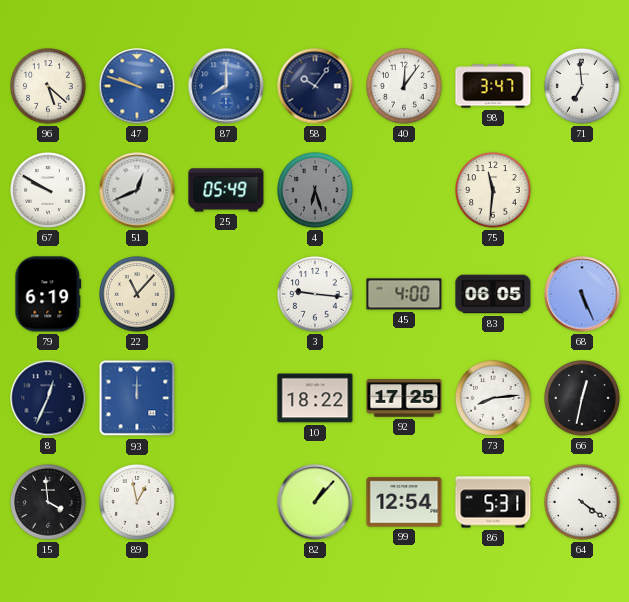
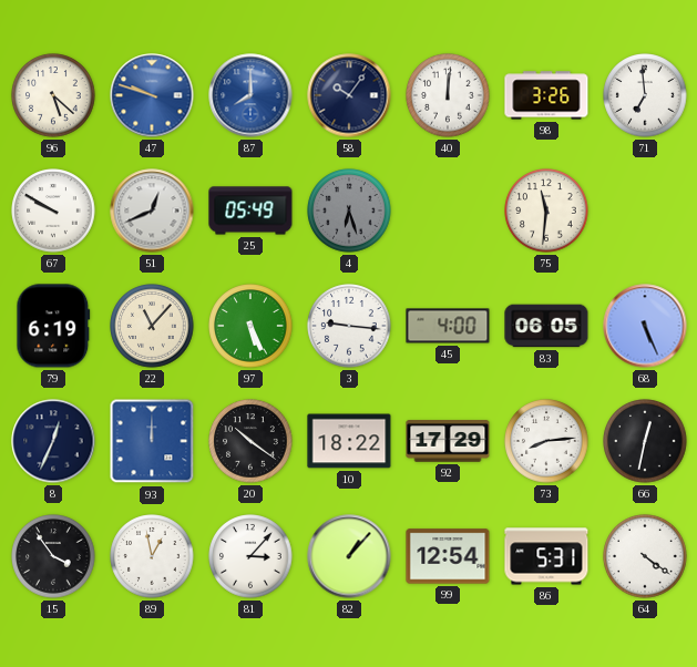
40: 12:06 -> 12:01 (448, 95)
98: 3:47 -> 3:26 (546, 95)
97: none -> 5:26 (250, 326)
20: none -> 10:21 (250, 441)
92: 17:25 -> 17:29 (448, 441)
15: 3:59 -> 3:54 (53, 556)
81: none -> 3:07 (250, 556)
